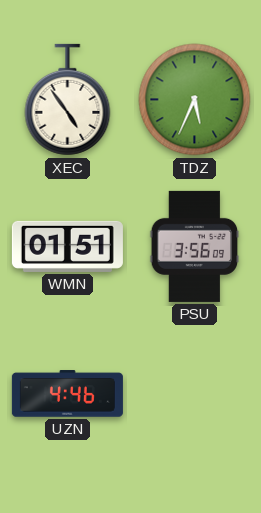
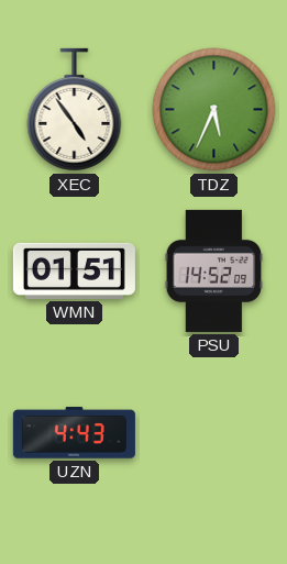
PSU: 3:56 -> 14:52 (214, 270)
UZN: 4:46 -> 4:43 (74, 433)
